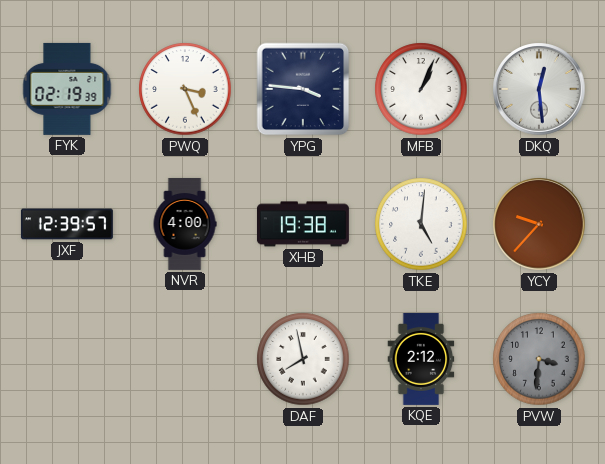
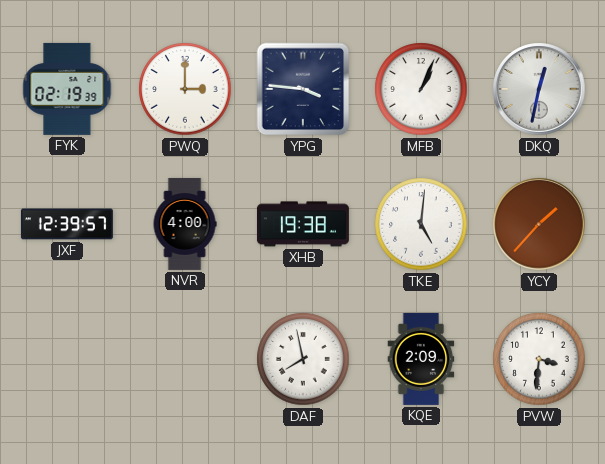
PWQ: 3:26 -> 3:00 (185, 89)
DKQ: 12:29 -> 12:32 (539, 89)
YCY: 9:37 -> 1:37 (539, 224)
KQE: 2:12 -> 2:09 (421, 359)
PVW dial: grey -> white (539, 359)
